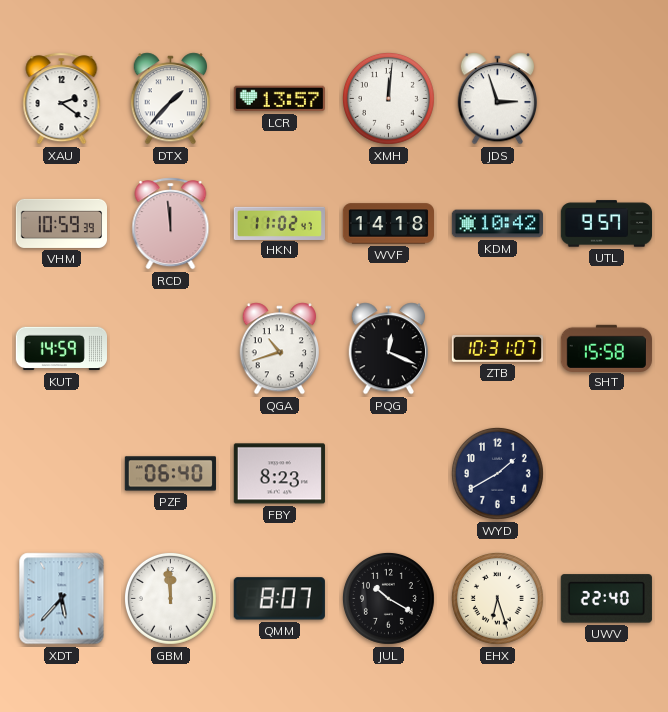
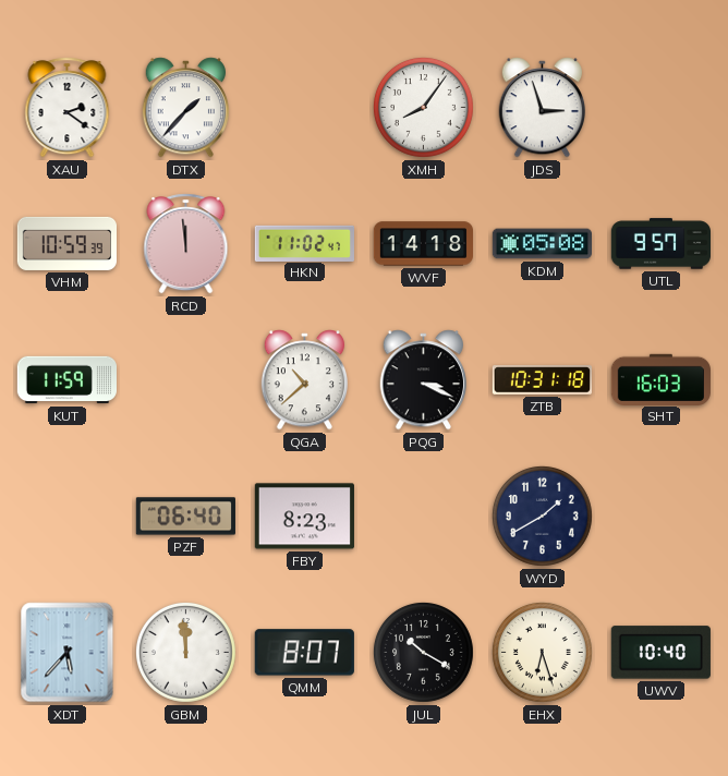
LCR: 13:57 -> none (279, 99)
XMH: 12:01 -> 8:06 (423, 108)
KDM: 10:42 -> 05:08 (542, 244)
KUT: 14:59 -> 11:59 (66, 380)
QGA: 10:42 -> 10:38 (304, 380)
PQG: 12:19 -> 3:19 (423, 380)
ZTB: 10:31:07 -> 10:31:18 (542, 380)
SHT: 15:58 -> 16:03 (660, 379)
UWV: 22:40 -> 10:40 (660, 653)
